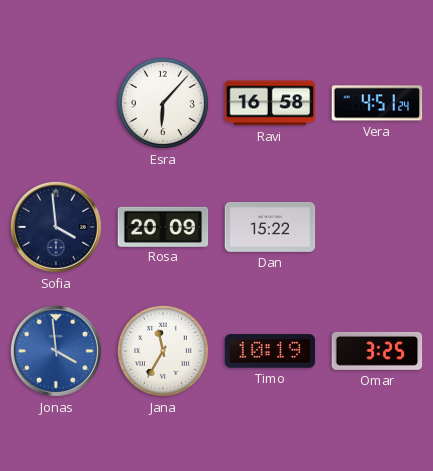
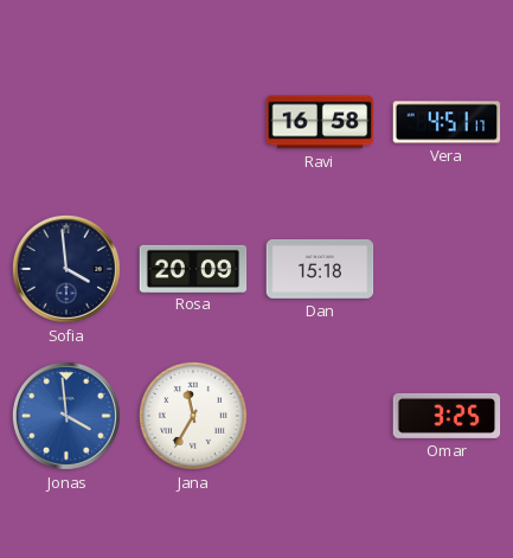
Esra: 6:07 -> none (163, 103)
Vera: 4:51:24 -> 4:51:17 (447, 122)
Dan: 15:22 -> 15:18 (320, 269)
Timo: 10:19 -> none (270, 351)
